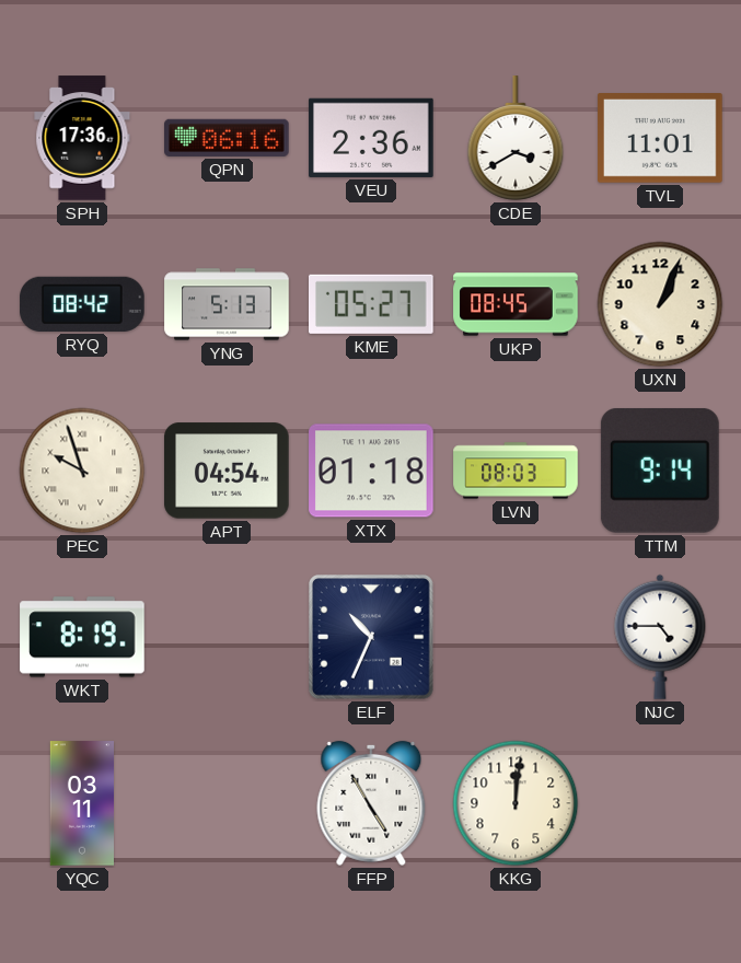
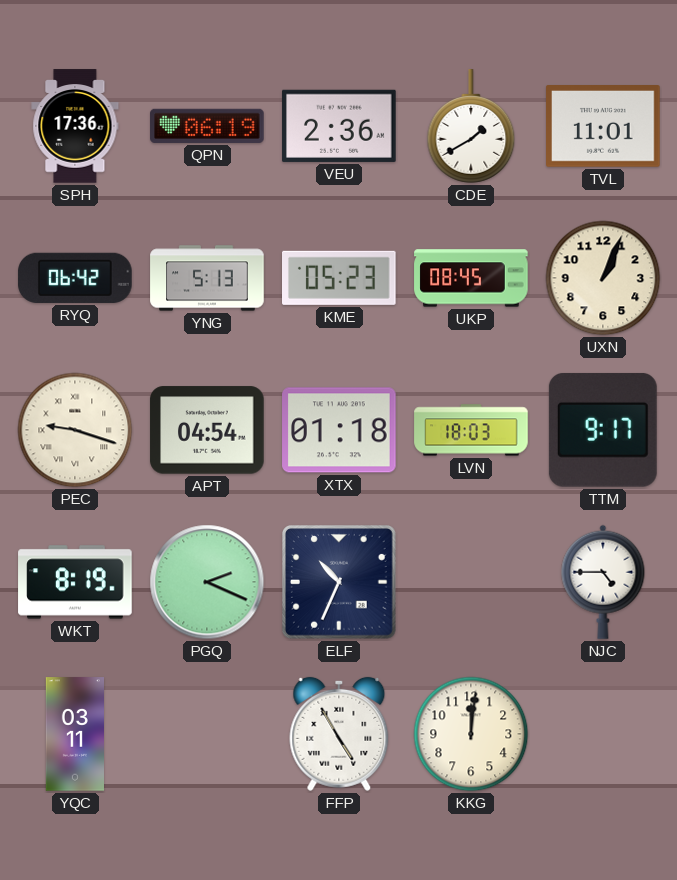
QPN: 06:16 -> 06:19 (207, 126)
CDE: 3:40 -> 1:40 (471, 126)
RYQ: 08:42 -> 06:42 (75, 278)
KME: 05:27 -> 05:23 (340, 278)
PEC: 9:57 -> 9:18 (75, 430)
LVN: 08:03 -> 18:03 (471, 430)
TTM: 9:14 -> 9:17 (603, 430)
PGQ: none -> 2:19 (207, 582)
